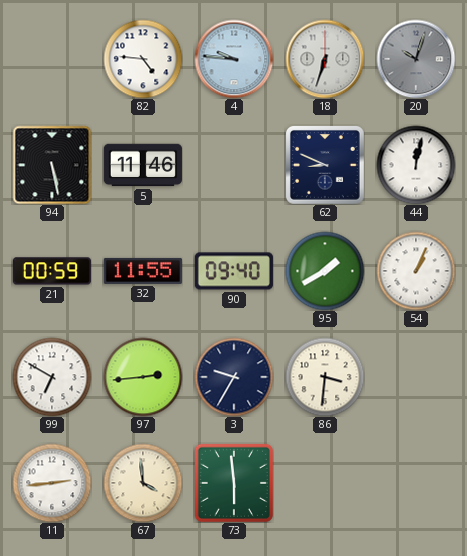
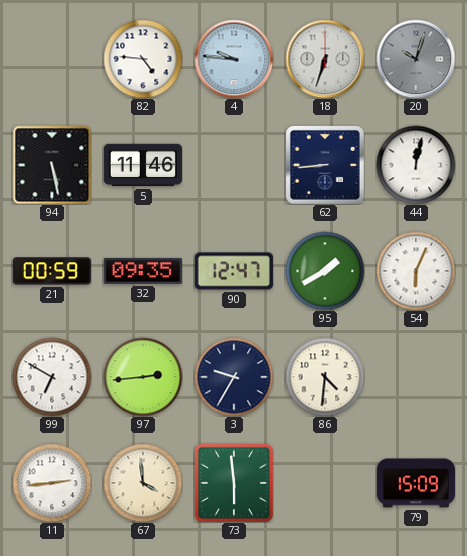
62: 8:49 -> 8:44 (325, 165)
32: 11:55 -> 09:35 (143, 271)
90: 09:40 -> 12:47 (234, 271)
54: 1:04 -> 6:04 (416, 271)
86: 3:31 -> 4:31 (325, 377)
79: none -> 15:09 (416, 483)
